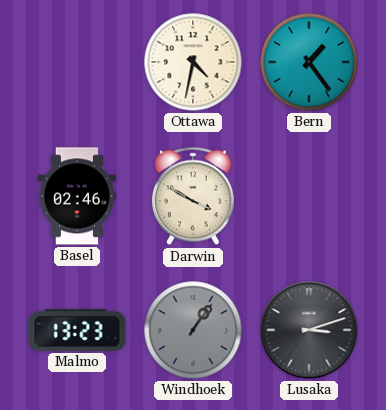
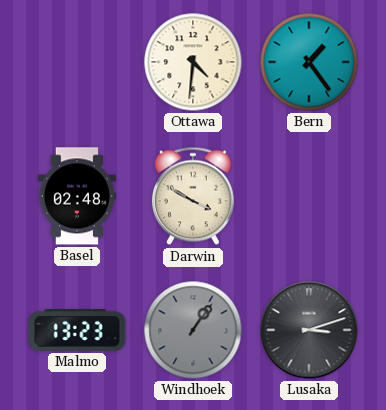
Ottawa: 4:32 -> 4:31 (193, 62)
Basel: 02:46 -> 02:48 (77, 196)
